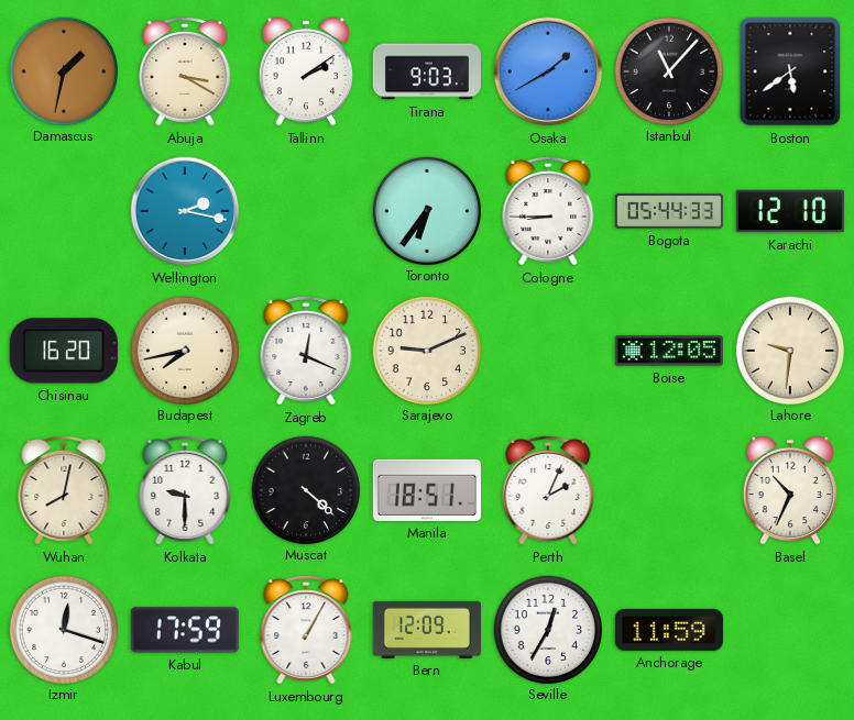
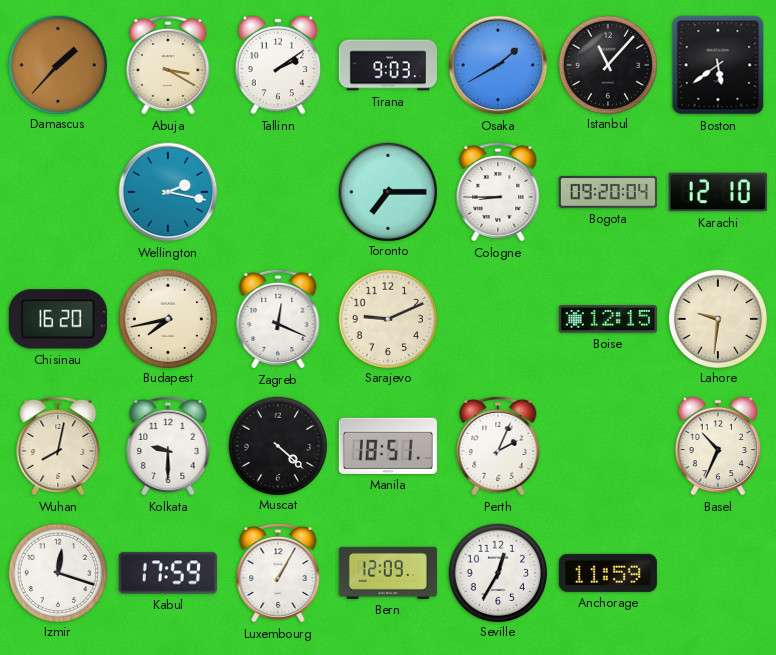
Damascus: 1:32 -> 1:37 (57, 64)
Toronto: 6:36 -> 7:15 (387, 191)
Bogota: 05:44 -> 09:20 (608, 193)
Boise: 12:05 -> 12:15 (608, 319)
